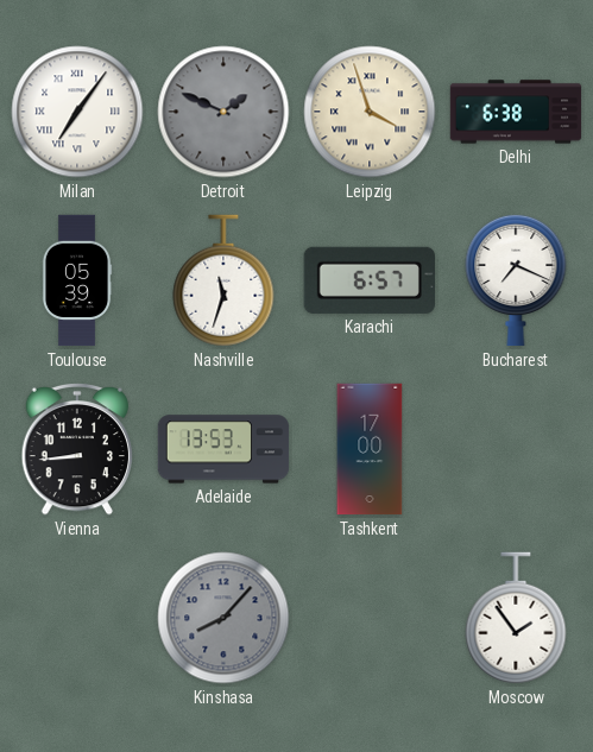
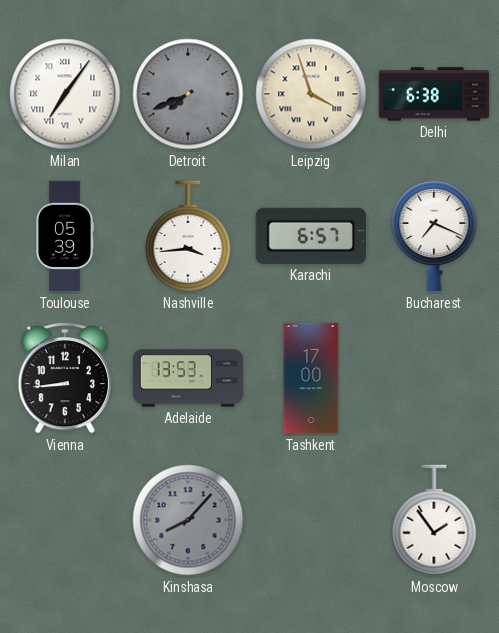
Detroit: 1:49 -> 7:41 (188, 94)
Nashville: 11:33 -> 3:44 (188, 236)
